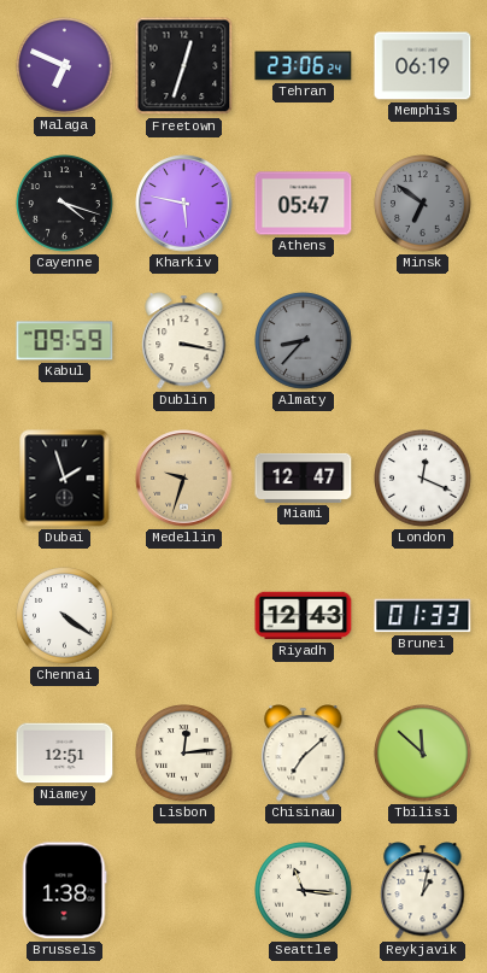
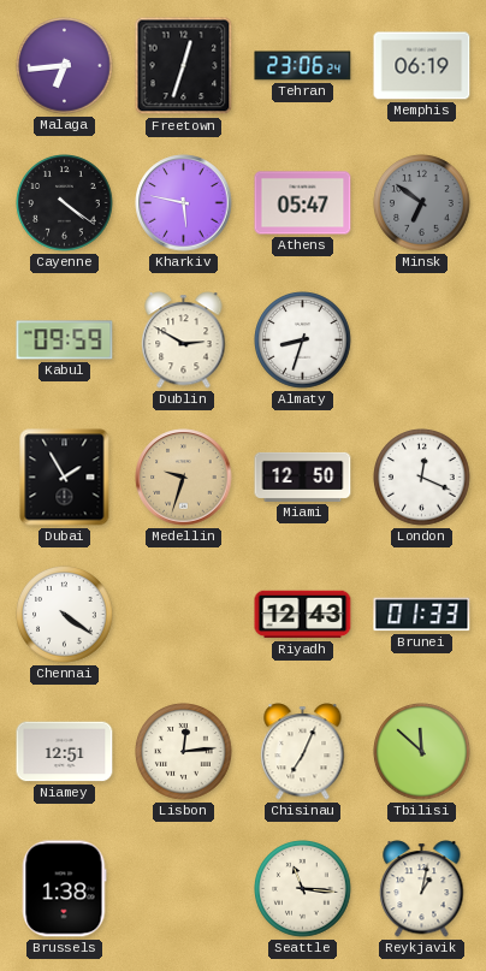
Malaga: 6:49 -> 6:44 (65, 66)
Cayenne: 4:18 -> 4:21 (65, 203)
Dublin: 3:17 -> 2:50 (184, 341)
Almaty: 8:37 -> 8:33 (303, 341)
Almaty dial: grey -> white (303, 341)
Dubai: 1:57 -> 1:55 (65, 478)
Miami: 12:47 -> 12:50 (303, 476)
Chisinau: 7:08 -> 7:04 (303, 752)
